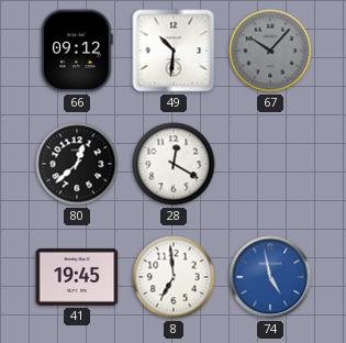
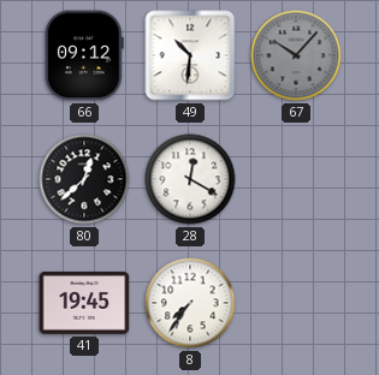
8: 6:59 -> 7:36 (190, 303)
74: 4:58 -> none (270, 277)
